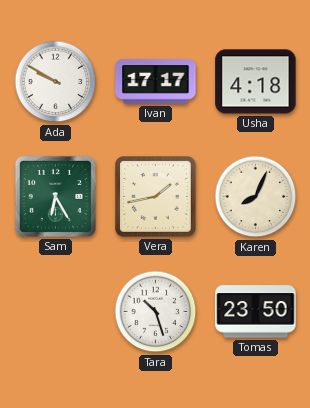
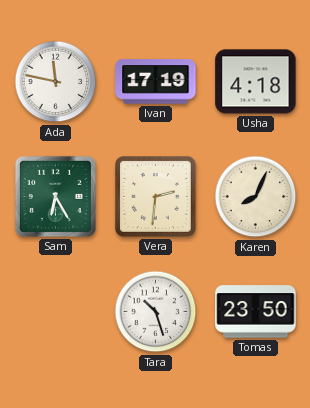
Ada: 9:50 -> 11:47 (56, 82)
Ivan: 17:17 -> 17:19 (156, 82)
Vera: 1:43 -> 2:31 (156, 197)
